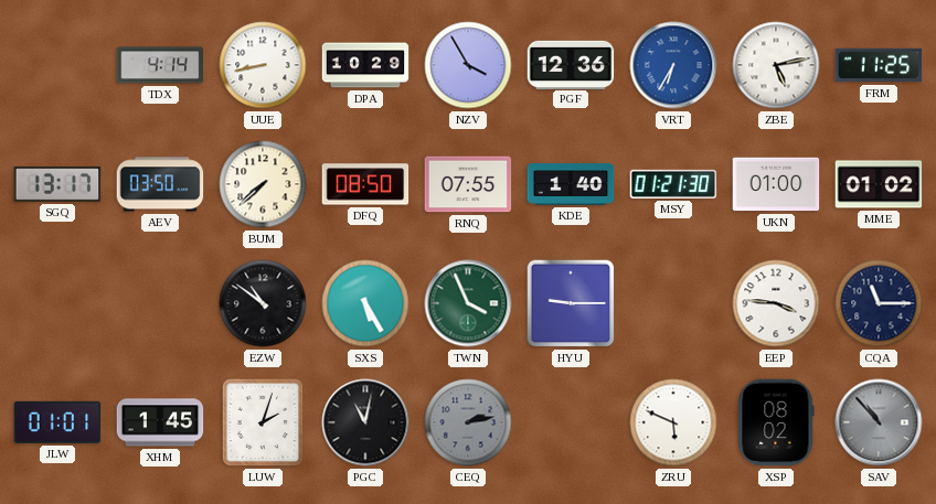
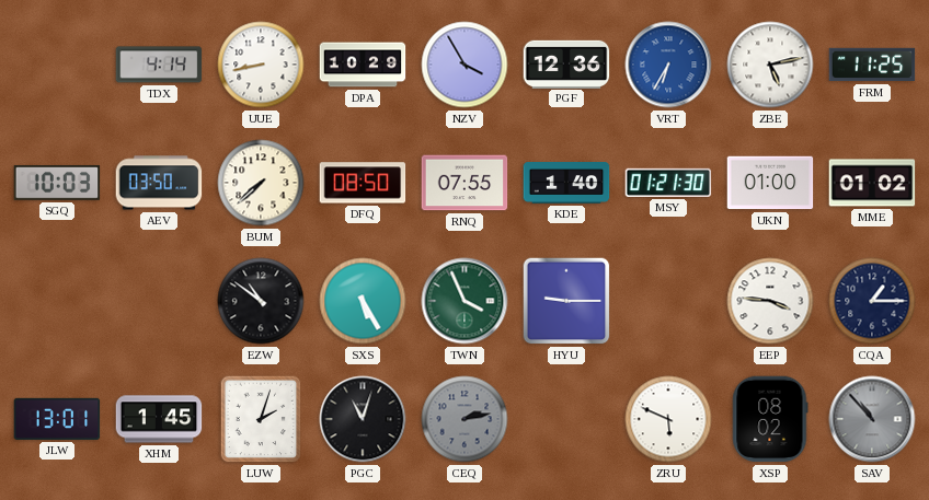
SGQ: 13:17 -> 10:03 (57, 183)
CQA: 11:15 -> 1:15 (872, 301)
JLW: 01:01 -> 13:01 (57, 419)
PGC: 11:02 -> 11:03 (363, 419)
